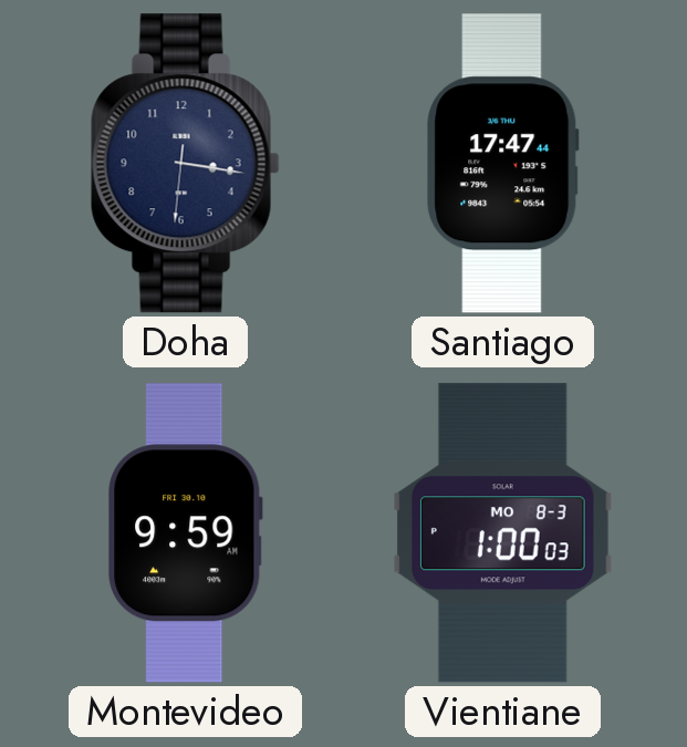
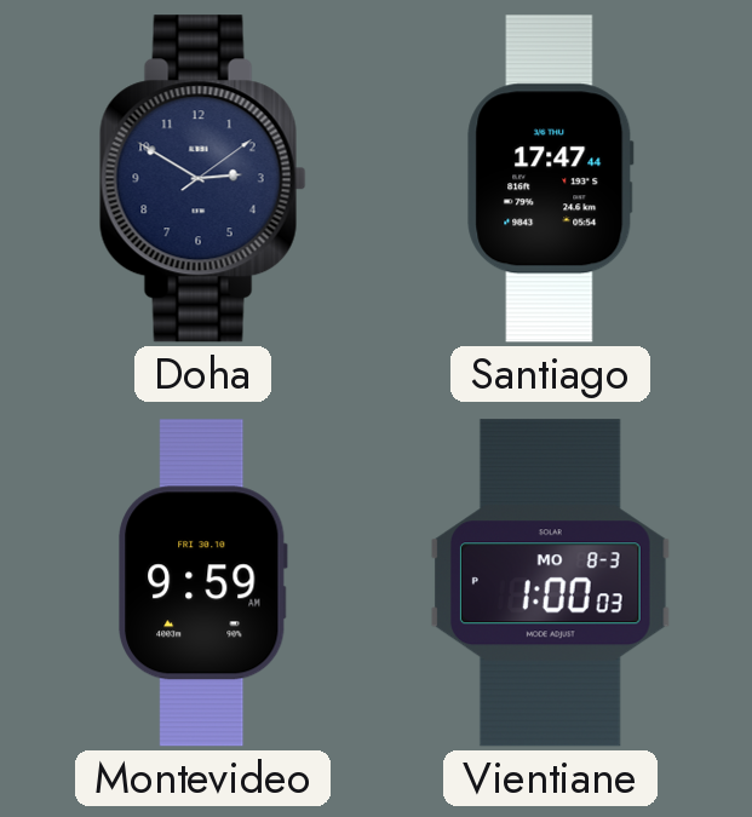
Doha: 3:16 -> 2:50 (202, 179)
